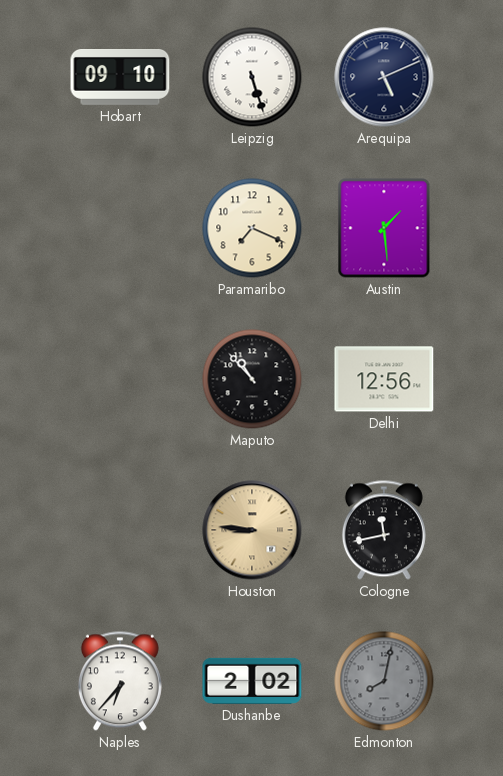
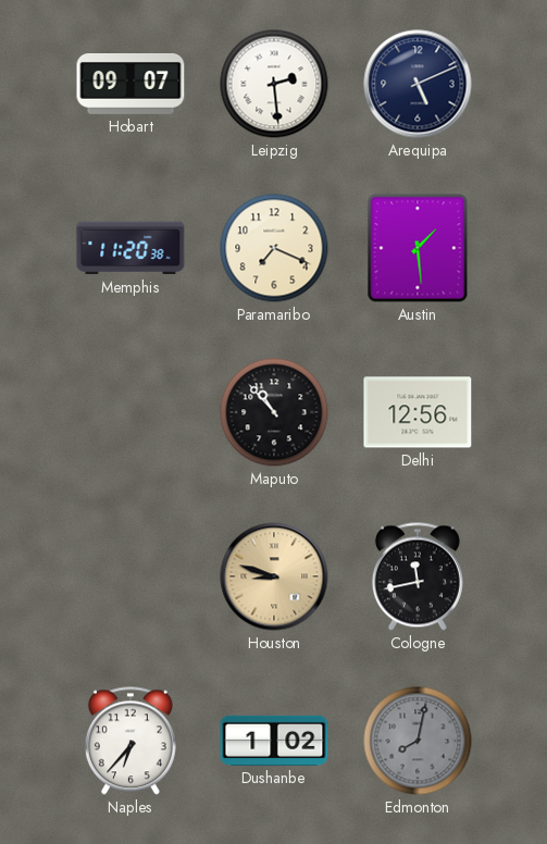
Hobart: 09:10 -> 09:07 (130, 85)
Leipzig: 5:27 -> 2:29 (274, 84)
Memphis: none -> 11:20 (130, 248)
Houston: 8:46 -> 8:48 (274, 576)
Dushanbe: 2:02 -> 1:02 (274, 741)
